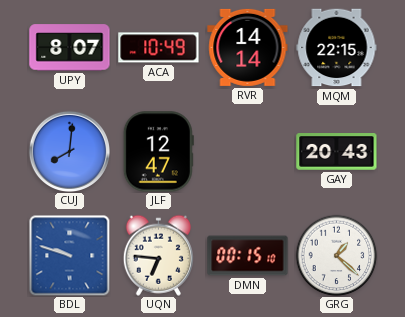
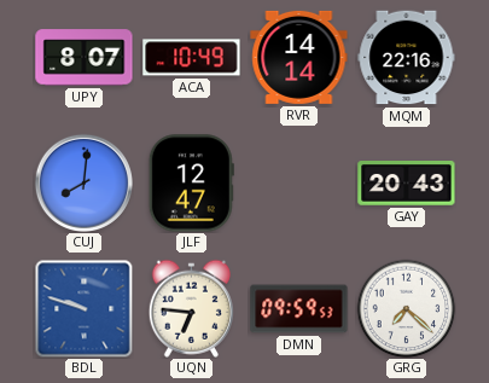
MQM: 22:15 -> 22:16 (407, 58)
DMN: 00:15 -> 09:59 (299, 309)
GRG: 1:22 -> 7:22 (406, 308)
